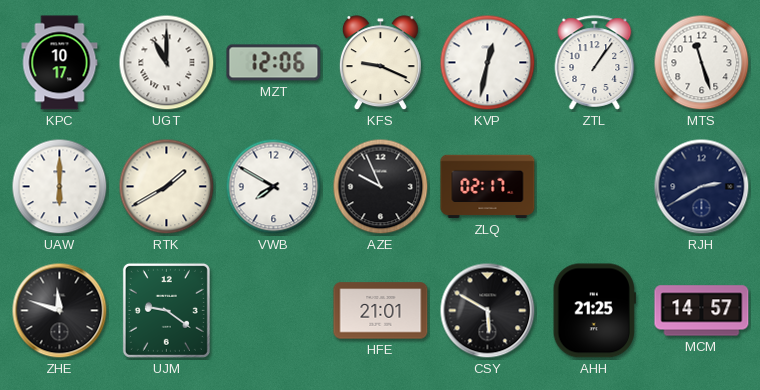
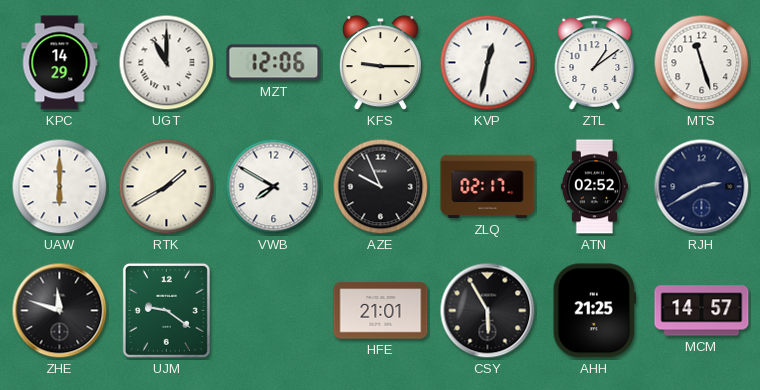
KPC: 10:17 -> 14:29 (60, 63)
KFS: 9:19 -> 9:15 (380, 63)
ZTL: 1:06 -> 1:09 (595, 63)
ATN: none -> 02:52 (594, 187)
CSY: 5:50 -> 5:55 (488, 311)
